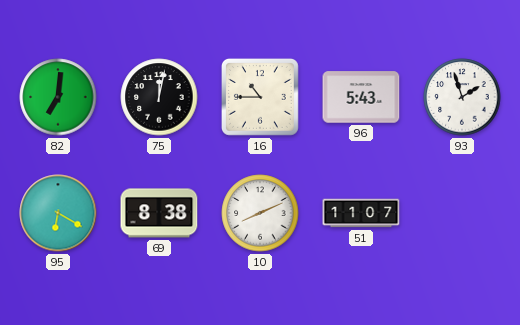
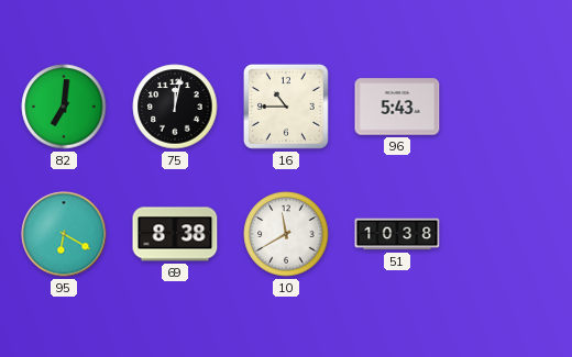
93: 1:57 -> none (462, 97)
10: 8:11 -> 11:40 (286, 234)
51: 11:07 -> 10:38 (397, 234)
